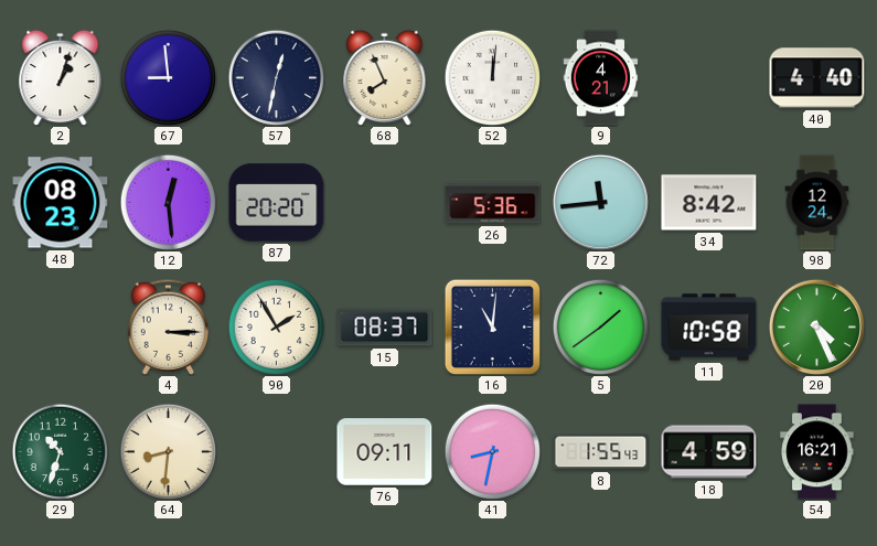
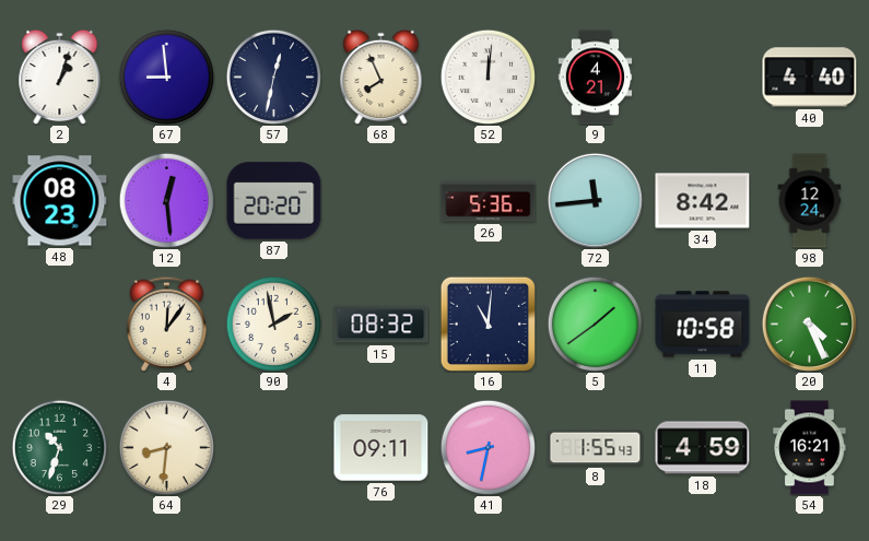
4: 3:15 -> 12:06 (167, 324)
90: 1:55 -> 1:58 (273, 324)
15: 08:37 -> 08:32 (381, 325)
